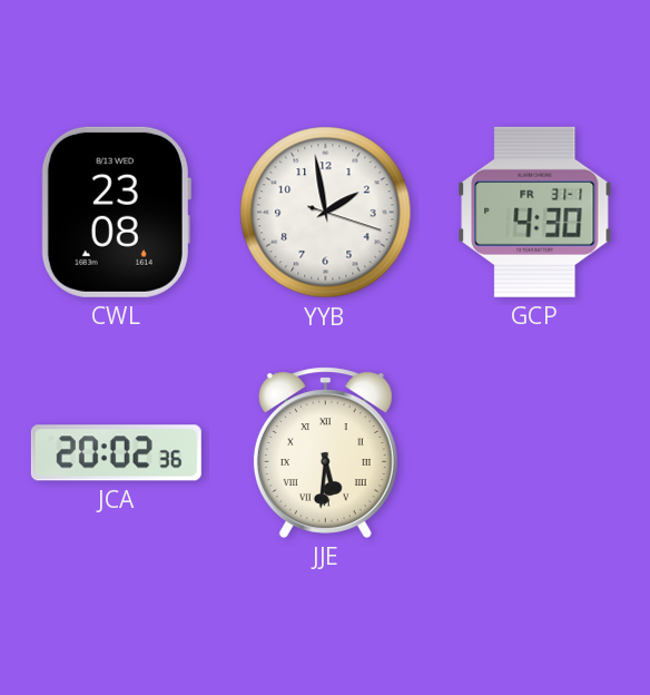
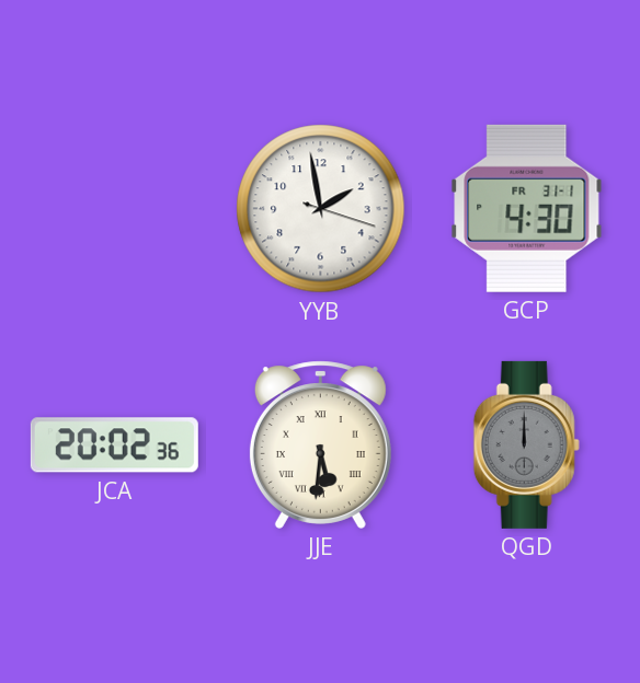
CWL: 23:08 -> none (116, 212)
QGD: none -> 12:00 (526, 444)
